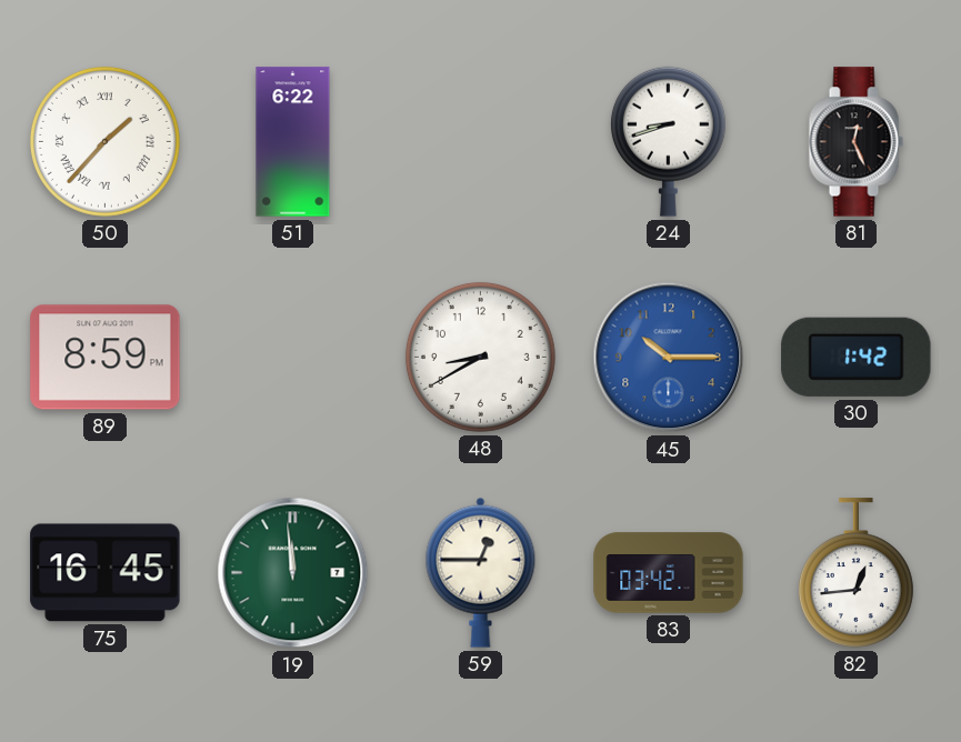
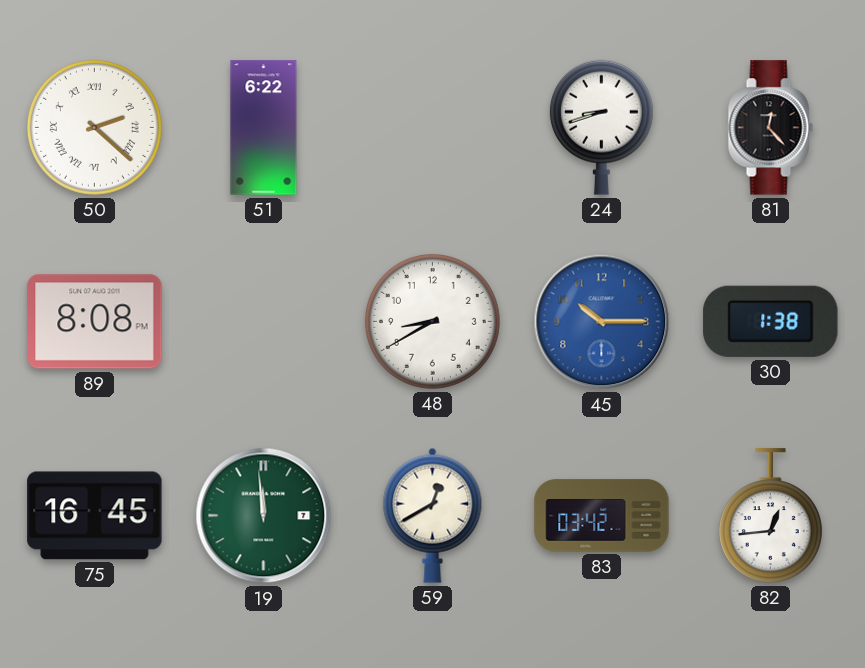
50: 1:37 -> 2:22 (94, 127)
81: 12:26 -> 12:23 (770, 128)
89: 8:59 -> 8:08 (95, 322)
30: 1:42 -> 1:38 (771, 321)
59: 12:45 -> 12:40 (433, 515)
